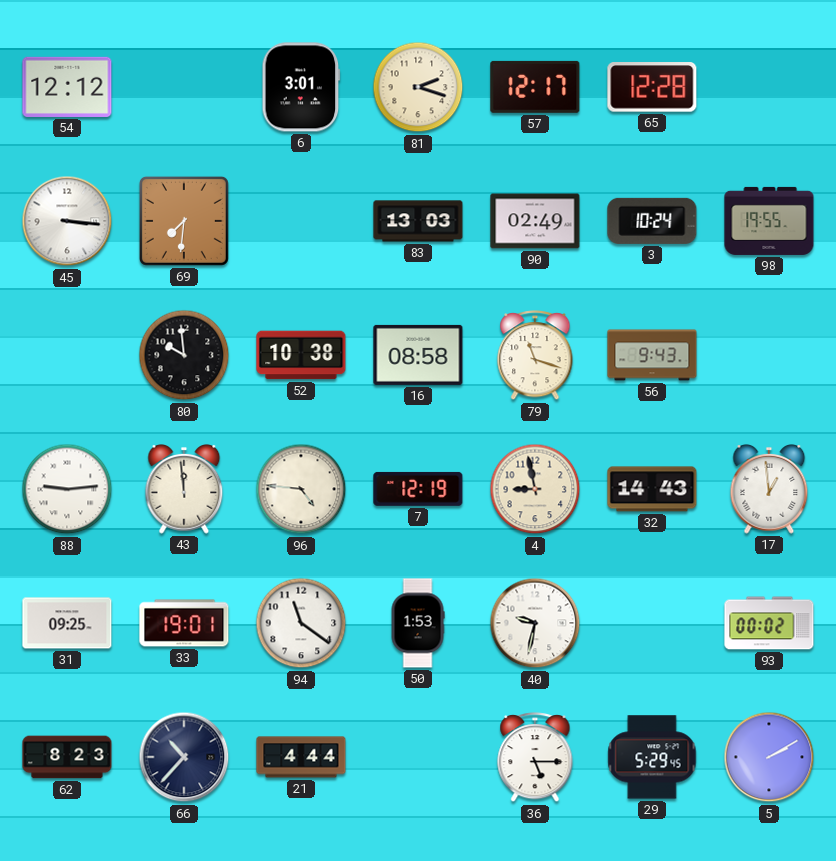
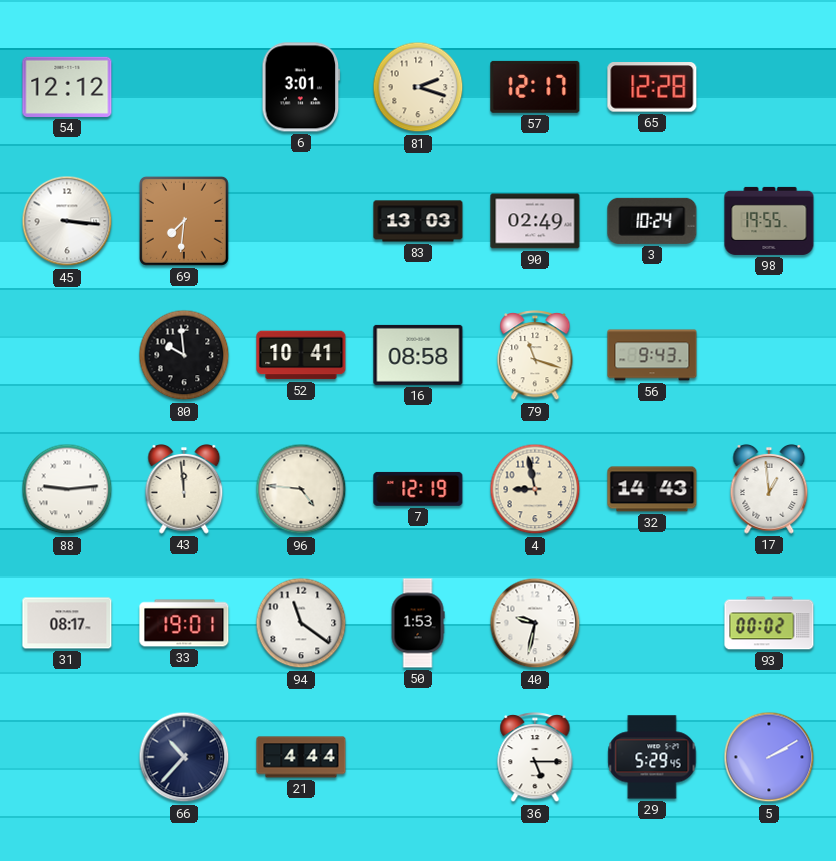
52: 10:38 -> 10:41 (301, 355)
31: 09:25 -> 08:17 (67, 623)
62: 8:23 -> none (67, 757)
